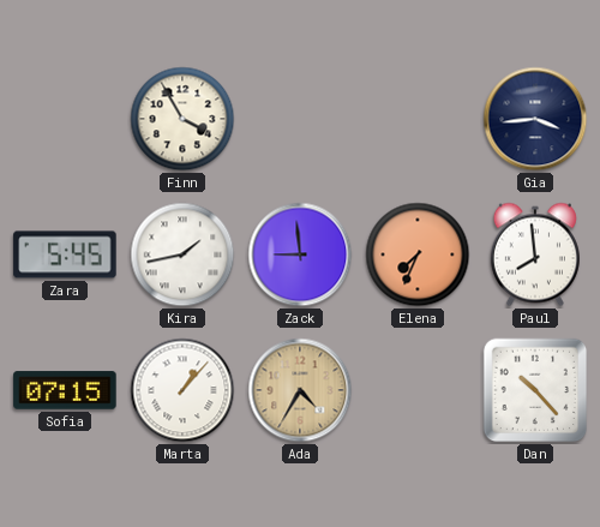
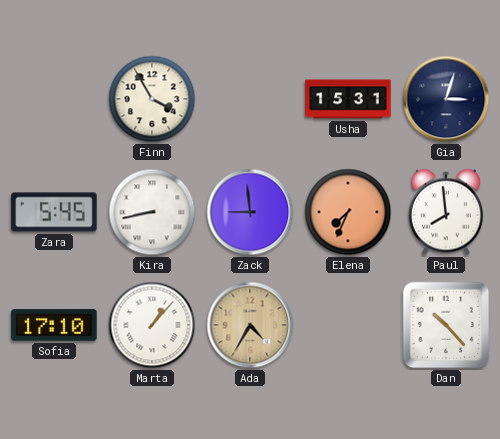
Usha: none -> 15:31 (348, 99)
Gia: 3:44 -> 3:03 (446, 99)
Kira: 1:43 -> 8:43 (152, 212)
Sofia: 07:15 -> 17:10 (54, 325)
